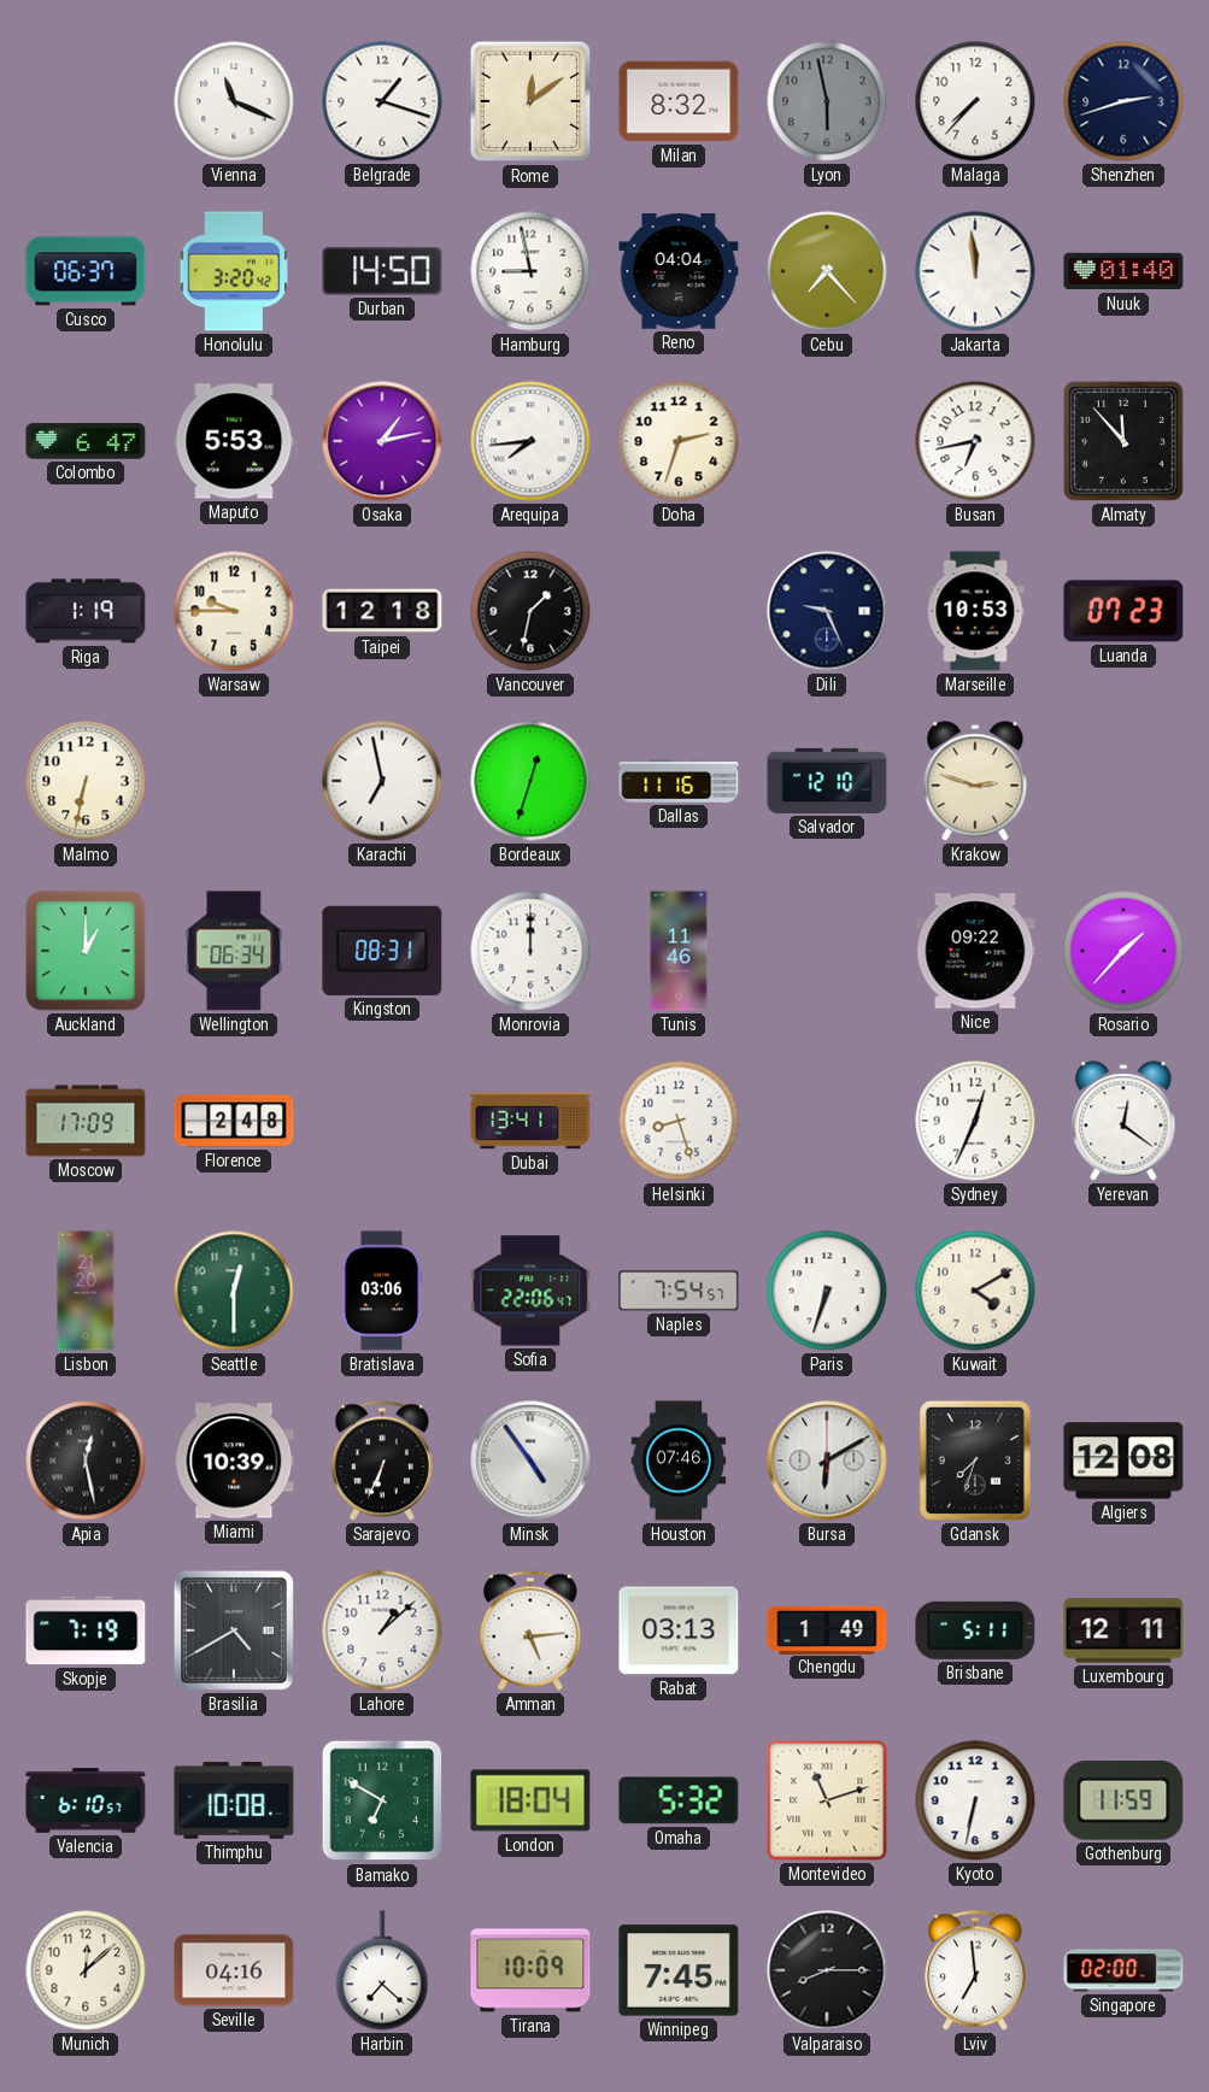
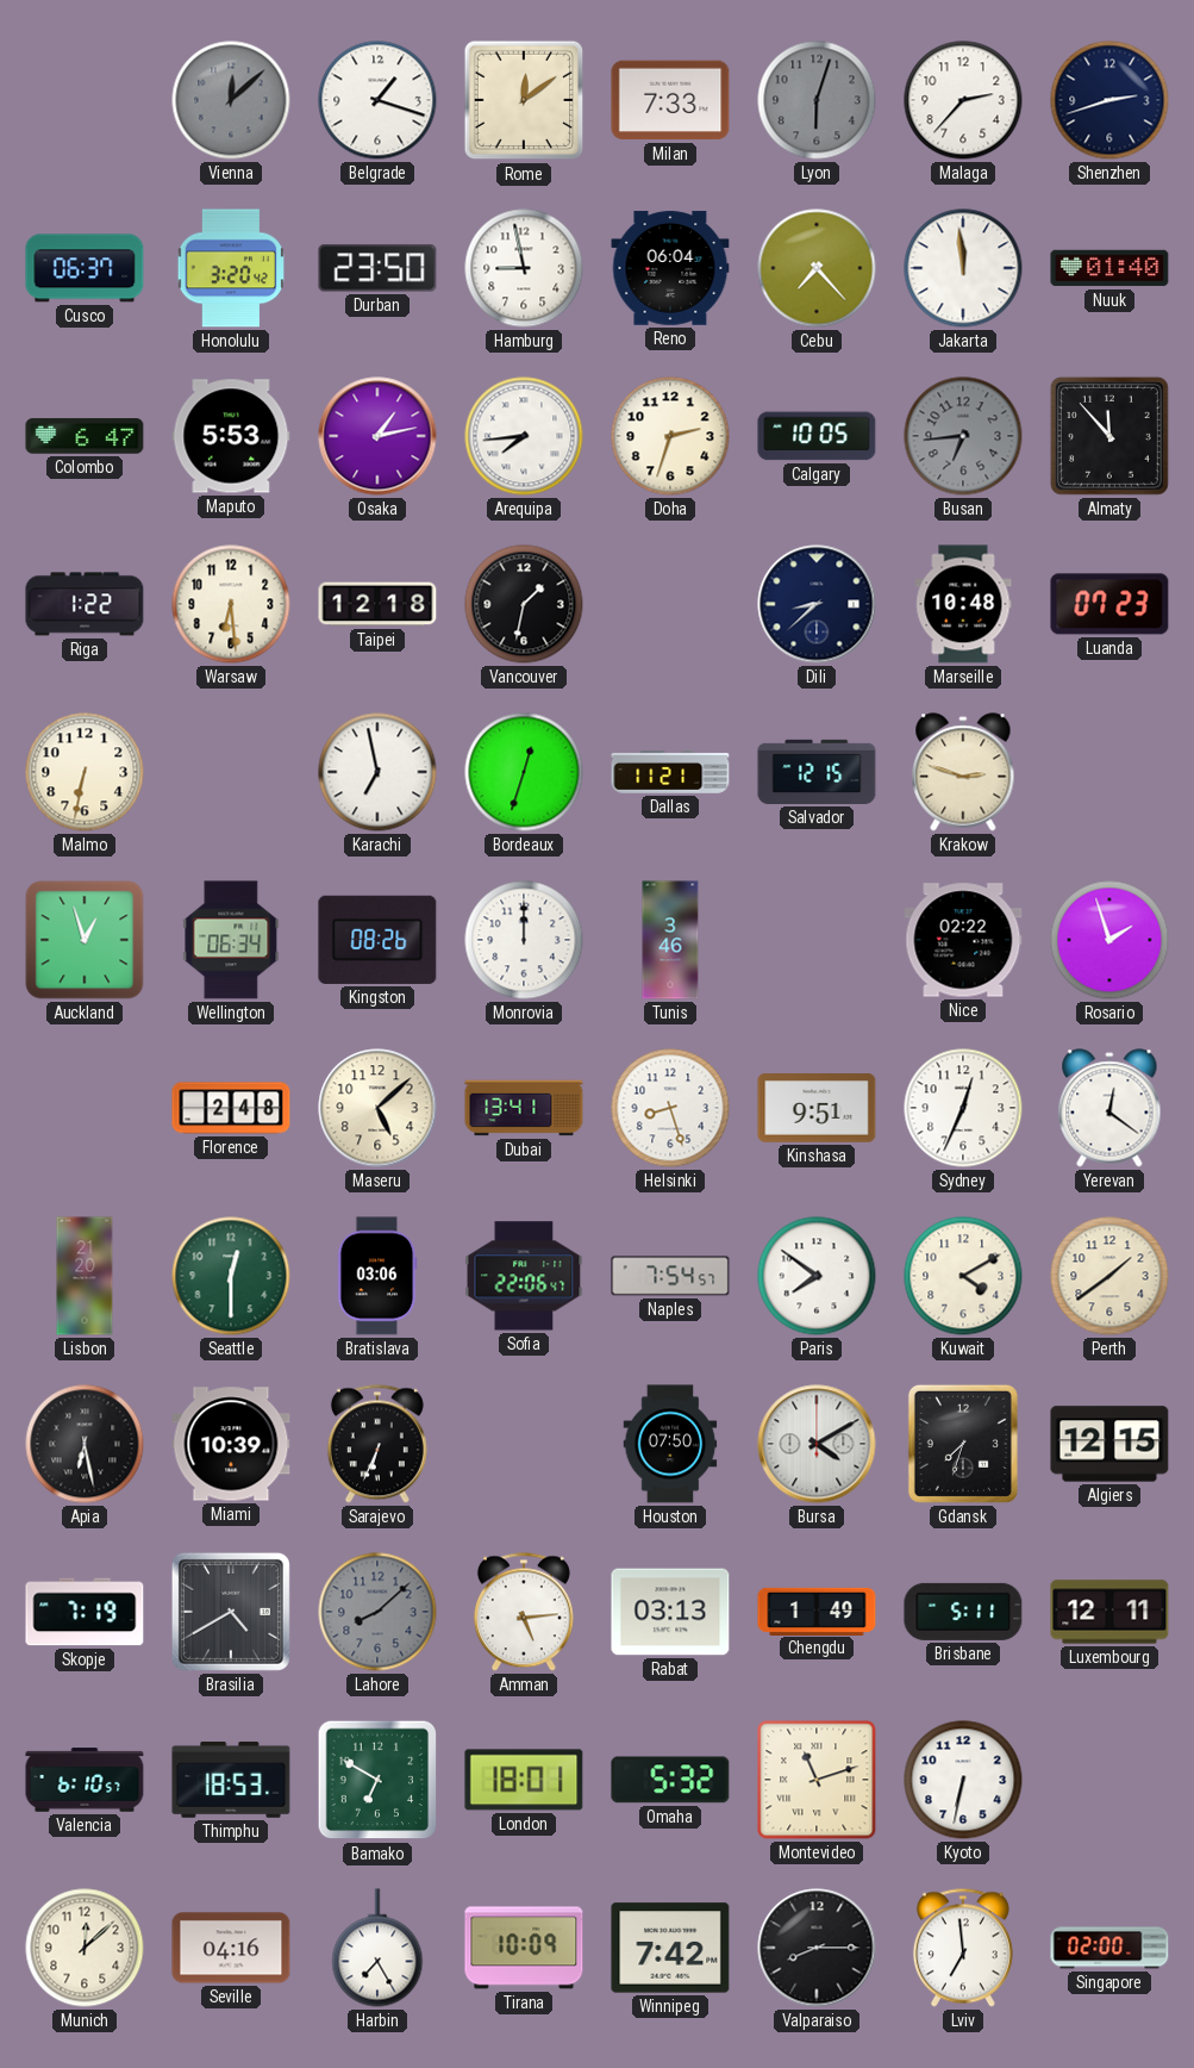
Vienna: 11:19 -> 12:08 (231, 100)
Vienna dial: white -> grey (231, 100)
Milan: 8:32 -> 7:33 (670, 100)
Lyon: 5:58 -> 6:03 (817, 100)
Malaga: 7:37 -> 2:37 (963, 100)
Durban: 14:50 -> 23:50 (377, 268)
Reno: 04:04 -> 06:04 (670, 268)
Calgary: none -> 10:05 (817, 436)
Busan: 6:43 -> 6:44 (963, 436)
Busan dial: white -> grey (963, 436)
Riga: 1:19 -> 1:22 (85, 604)
Warsaw: 9:45 -> 6:29 (231, 604)
Dili: 9:26 -> 8:38 (817, 604)
Marseille: 10:53 -> 10:48 (963, 604)
Dallas: 11:16 -> 11:21 (670, 773)
Salvador: 12:10 -> 12:15 (817, 772)
Auckland: 1:00 -> 12:57 (85, 940)
Kingston: 08:31 -> 08:26 (377, 940)
Tunis: 11:46 -> 3:46 (670, 940)
Nice: 09:22 -> 02:22 (963, 940)
Rosario: 1:37 -> 1:57 (1109, 940)
Moscow: 17:09 -> none (86, 1121)
Maseru: none -> 5:08 (377, 1108)
Kinshasa: none -> 9:51 (817, 1108)
Paris: 6:33 -> 7:51 (817, 1276)
Perth: none -> 1:39 (1109, 1276)
Apia: 12:28 -> 6:28 (85, 1444)
Minsk: 4:54 -> none (530, 1461)
Houston: 07:46 -> 07:50 (670, 1444)
Bursa: 6:10 -> 4:10 (817, 1444)
Algiers: 12:08 -> 12:15 (1109, 1444)
Lahore: 1:08 -> 8:08 (377, 1612)
Lahore dial: white -> grey (377, 1612)
Thimphu: 10:08 -> 18:53 (231, 1780)
London: 18:04 -> 18:01 (524, 1780)
Gothenburg: 11:59 -> none (1123, 1802)
Harbin: 7:22 -> 7:25 (377, 1948)
Winnipeg: 7:45 -> 7:42 (670, 1948)
